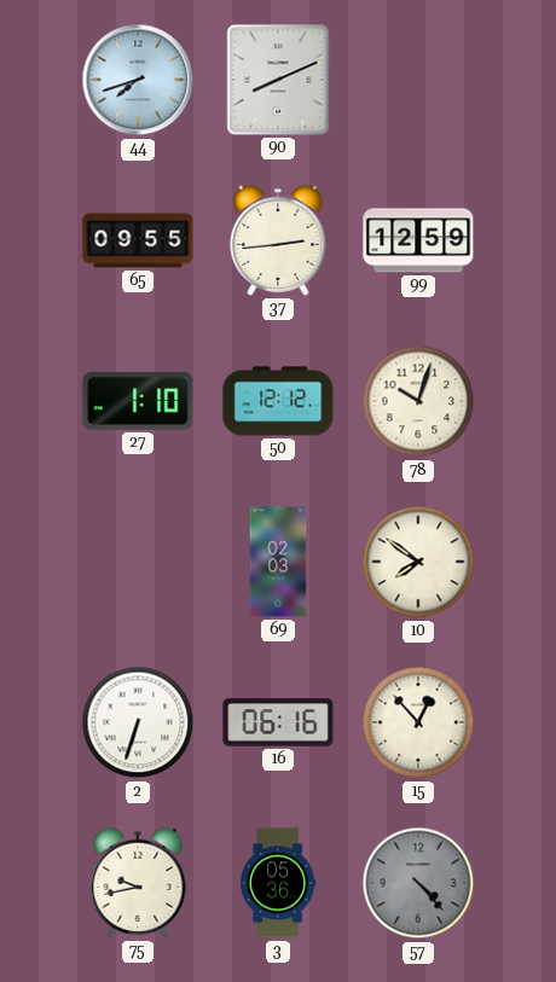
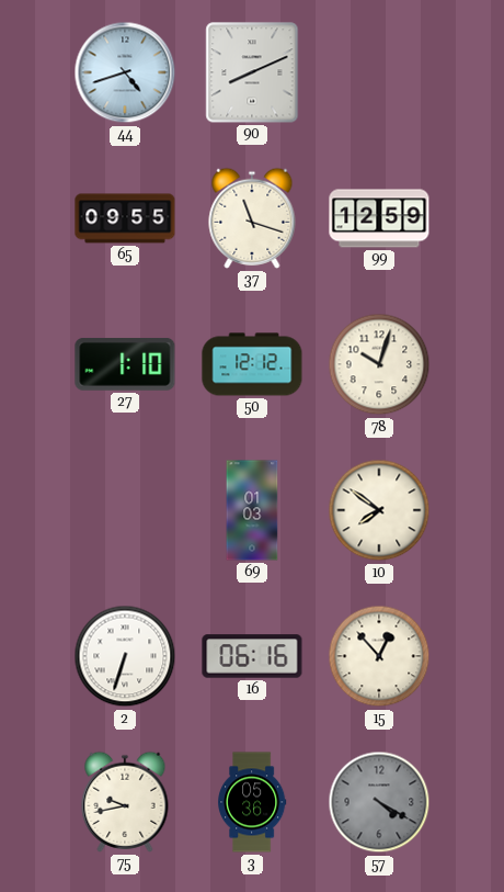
44: 7:42 -> 4:42 (125, 72)
37: 2:44 -> 11:18 (252, 218)
69: 02:03 -> 01:03 (252, 510)
57: 4:23 -> 4:20 (379, 802)
